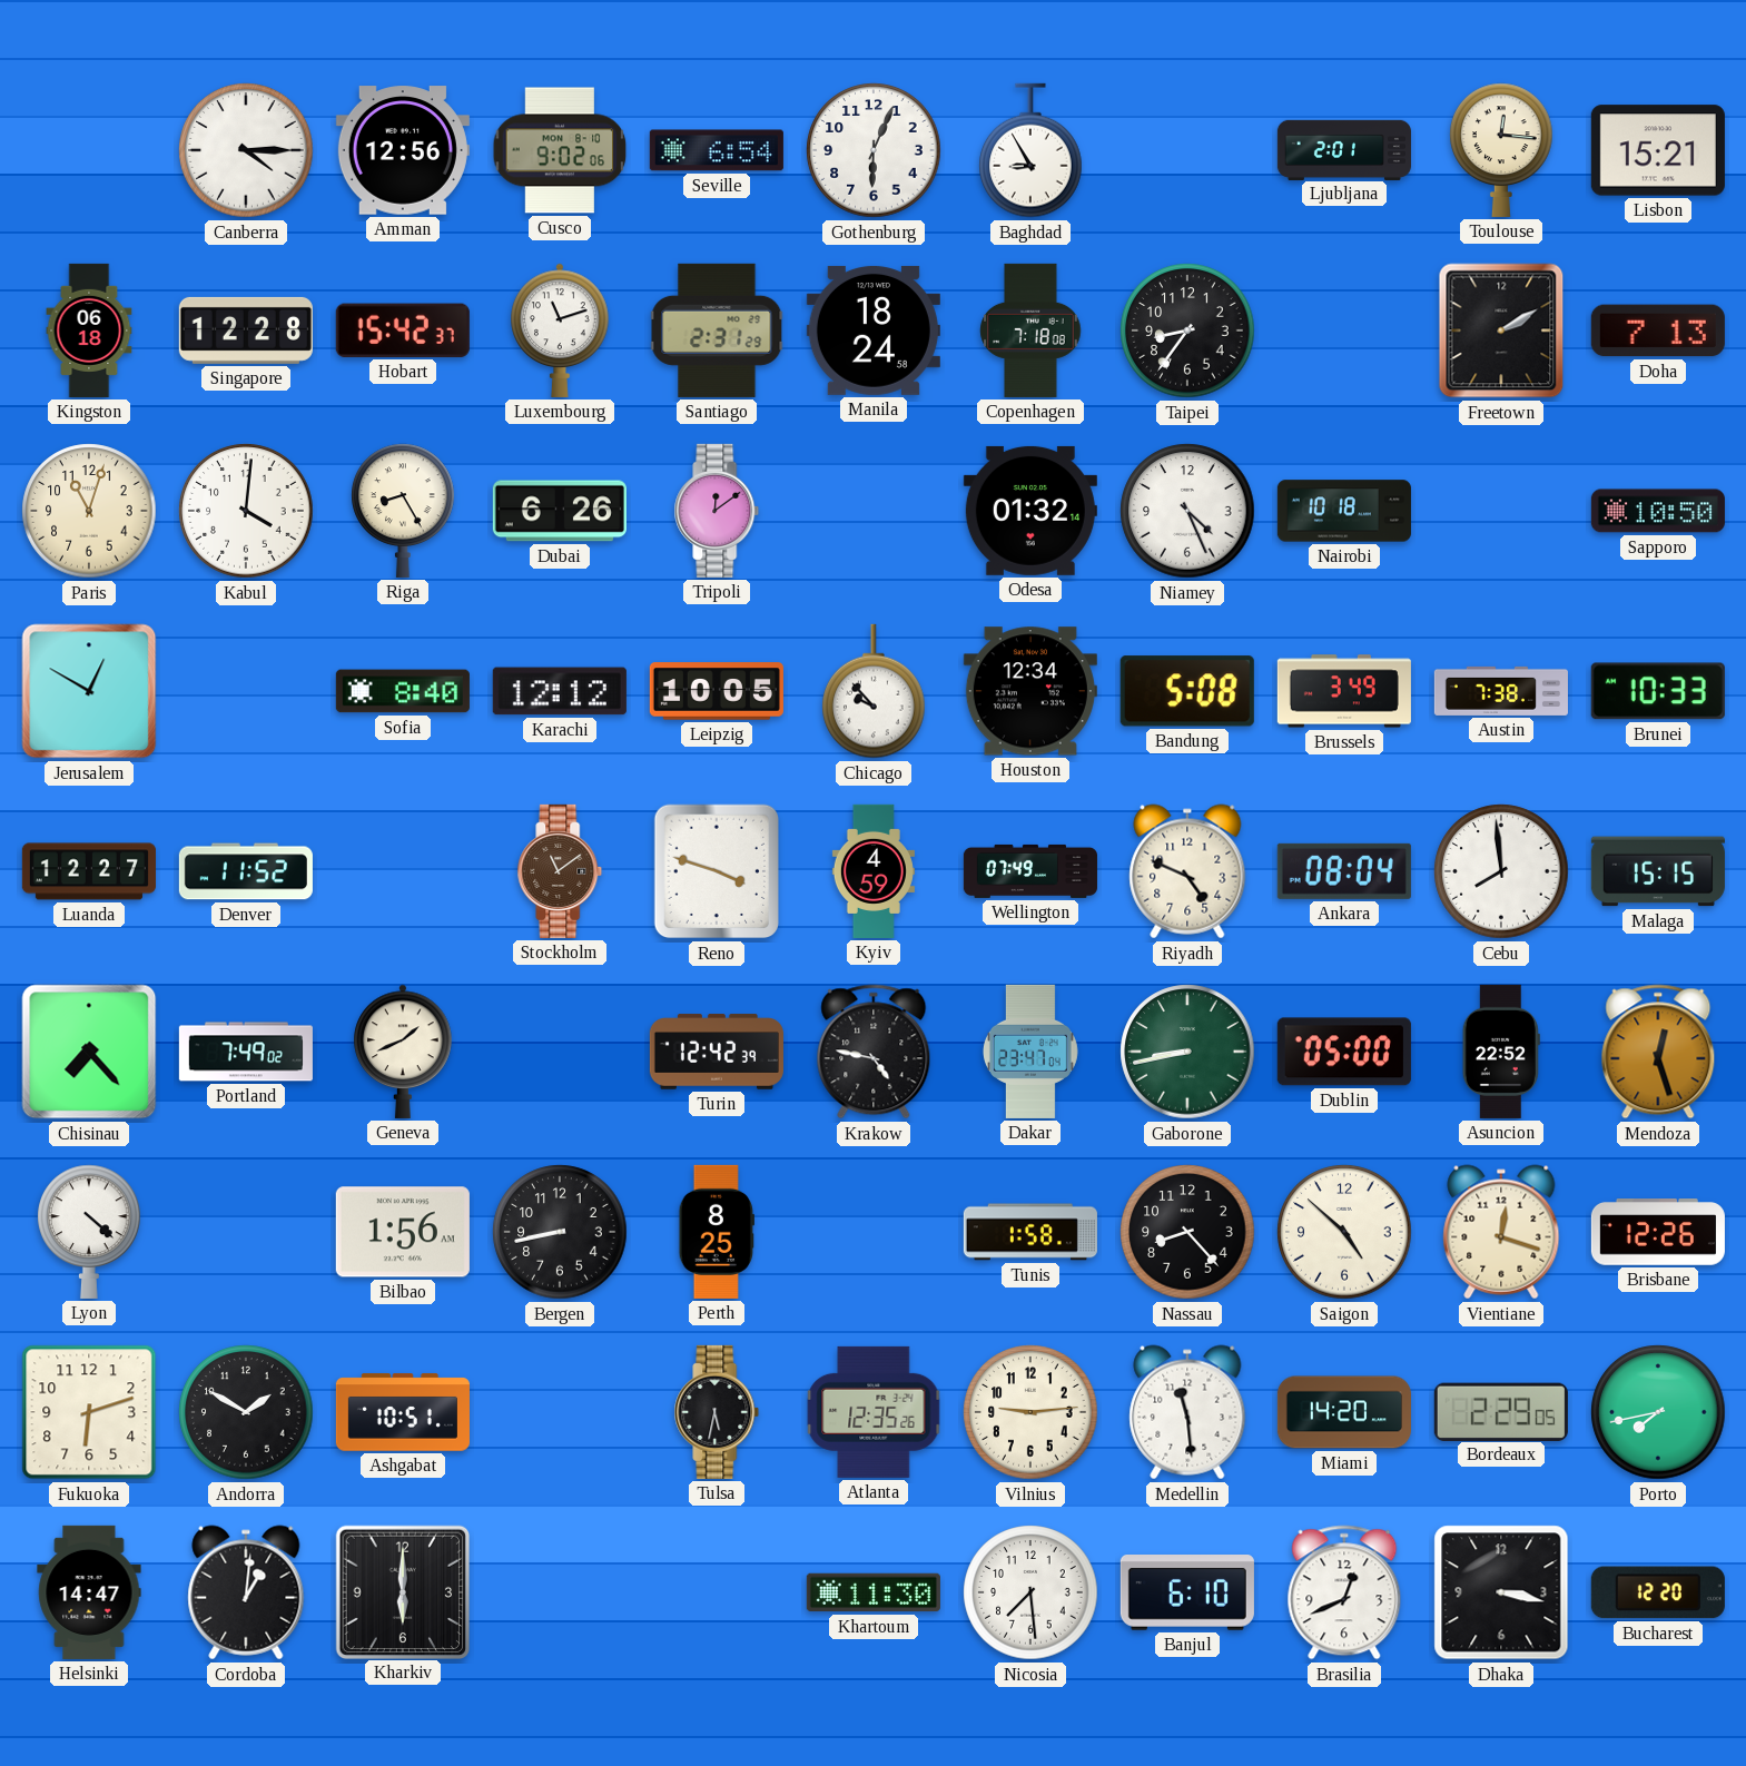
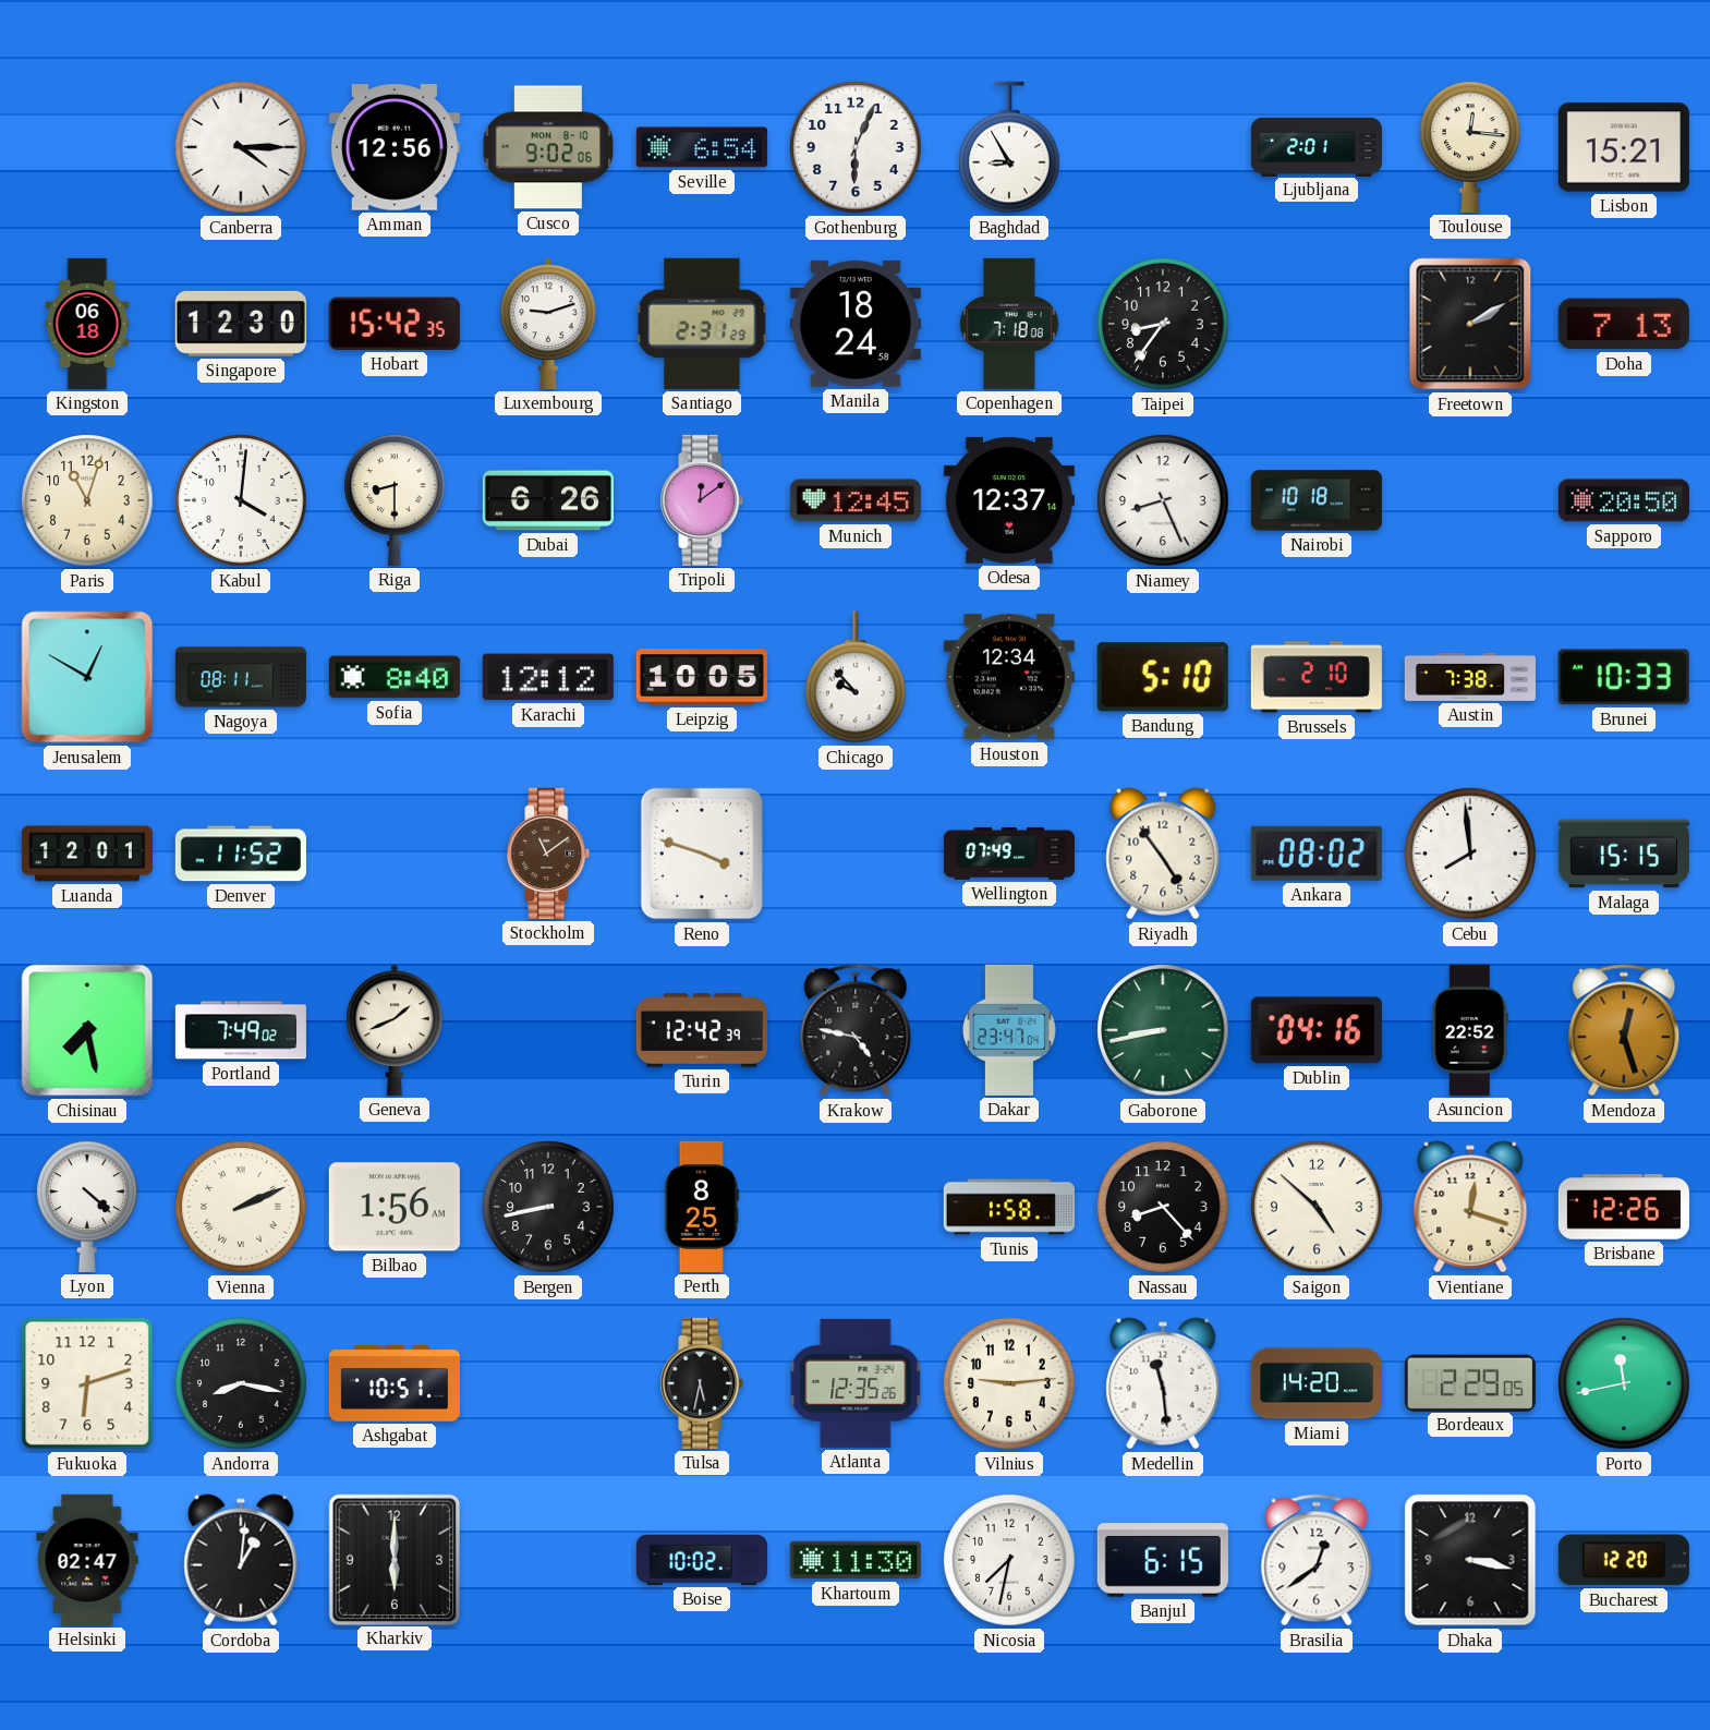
Singapore: 12:28 -> 12:30 (241, 324)
Hobart: 15:42:37 -> 15:42:35 (395, 324)
Luxembourg: 11:12 -> 9:12 (548, 324)
Riga: 8:25 -> 8:30 (395, 500)
Munich: none -> 12:45 (856, 500)
Odesa: 01:32 -> 12:37 (1009, 500)
Niamey: 4:26 -> 8:26 (1163, 500)
Sapporo: 10:50 -> 20:50 (1624, 500)
Nagoya: none -> 08:11 (241, 677)
Bandung: 5:08 -> 5:10 (1163, 677)
Brussels: 3:49 -> 2:10 (1317, 677)
Luanda: 12:27 -> 12:01 (87, 854)
Kyiv: 4:59 -> none (874, 871)
Riyadh: 4:49 -> 4:54 (1163, 854)
Ankara: 08:04 -> 08:02 (1317, 854)
Chisinau: 7:23 -> 7:28 (87, 1030)
Dublin: 05:00 -> 04:16 (1317, 1030)
Vienna: none -> 2:11 (241, 1207)
Andorra: 1:50 -> 8:17 (241, 1383)
Porto: 7:43 -> 11:43 (1624, 1383)
Helsinki: 14:47 -> 02:47 (87, 1560)
Boise: none -> 10:02 (702, 1560)
Nicosia: 7:29 -> 7:32 (1009, 1560)
Banjul: 6:10 -> 6:15 (1163, 1561)
Brasilia: 12:41 -> 12:39 (1317, 1560)
